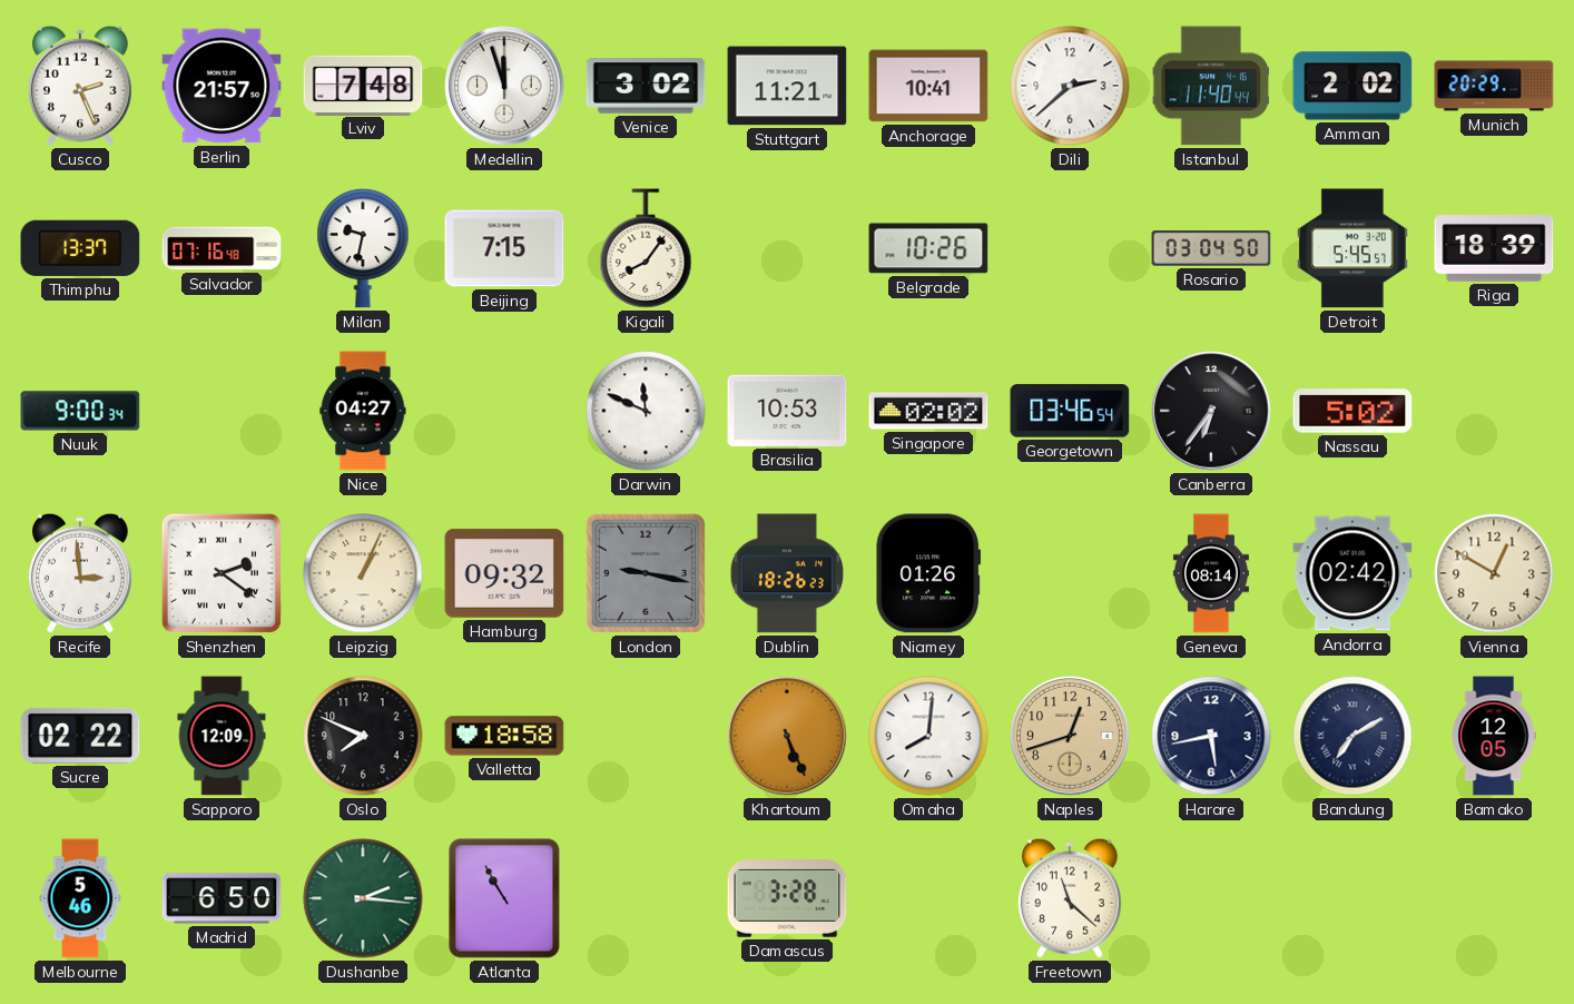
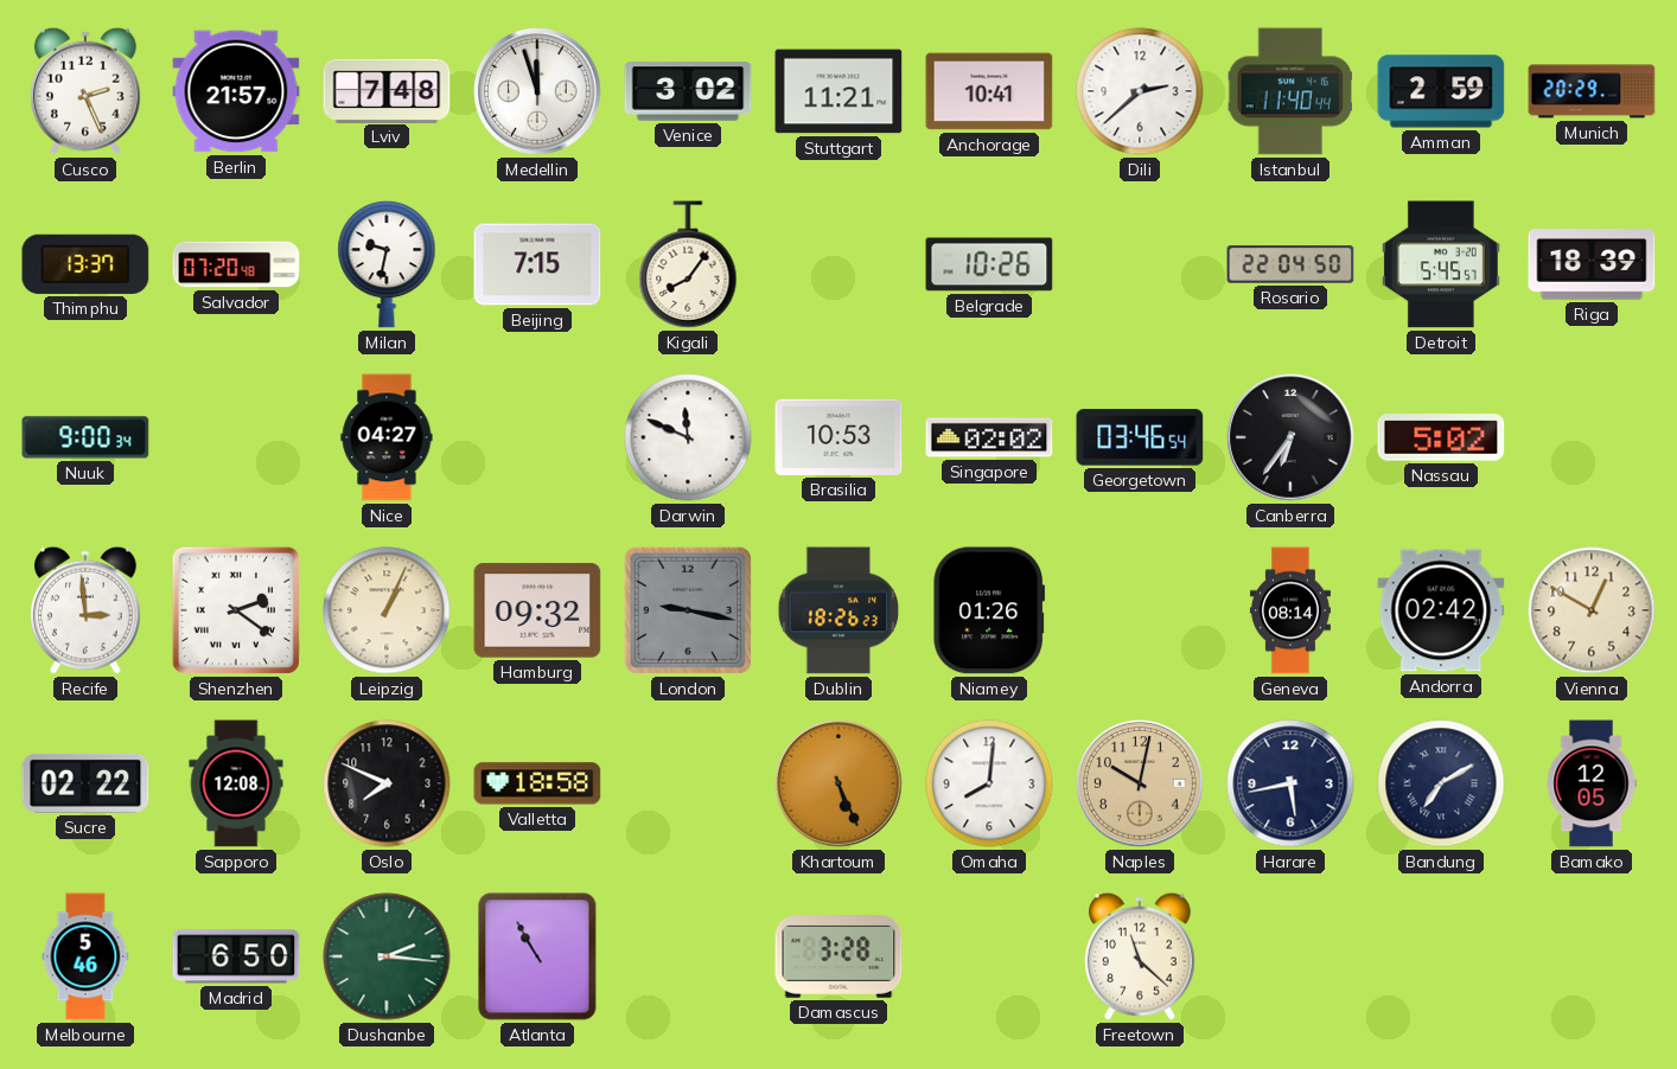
Amman: 2:02 -> 2:59 (1441, 91)
Salvador: 07:16 -> 07:20 (236, 264)
Rosario: 03:04 -> 22:04 (1290, 264)
Sapporo: 12:09 -> 12:08 (236, 783)
Naples: 12:42 -> 10:02 (1140, 783)
